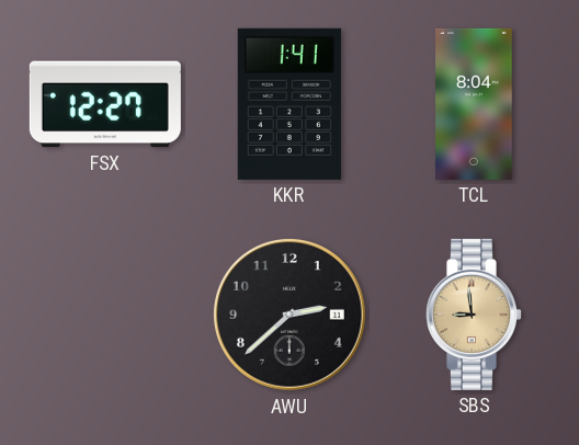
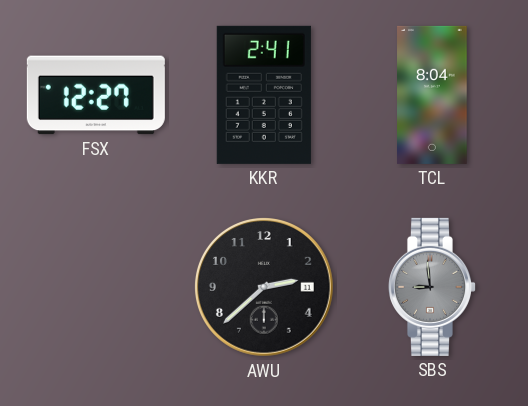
KKR: 1:41 -> 2:41 (264, 95)
SBS dial: champagne -> grey (431, 287)
